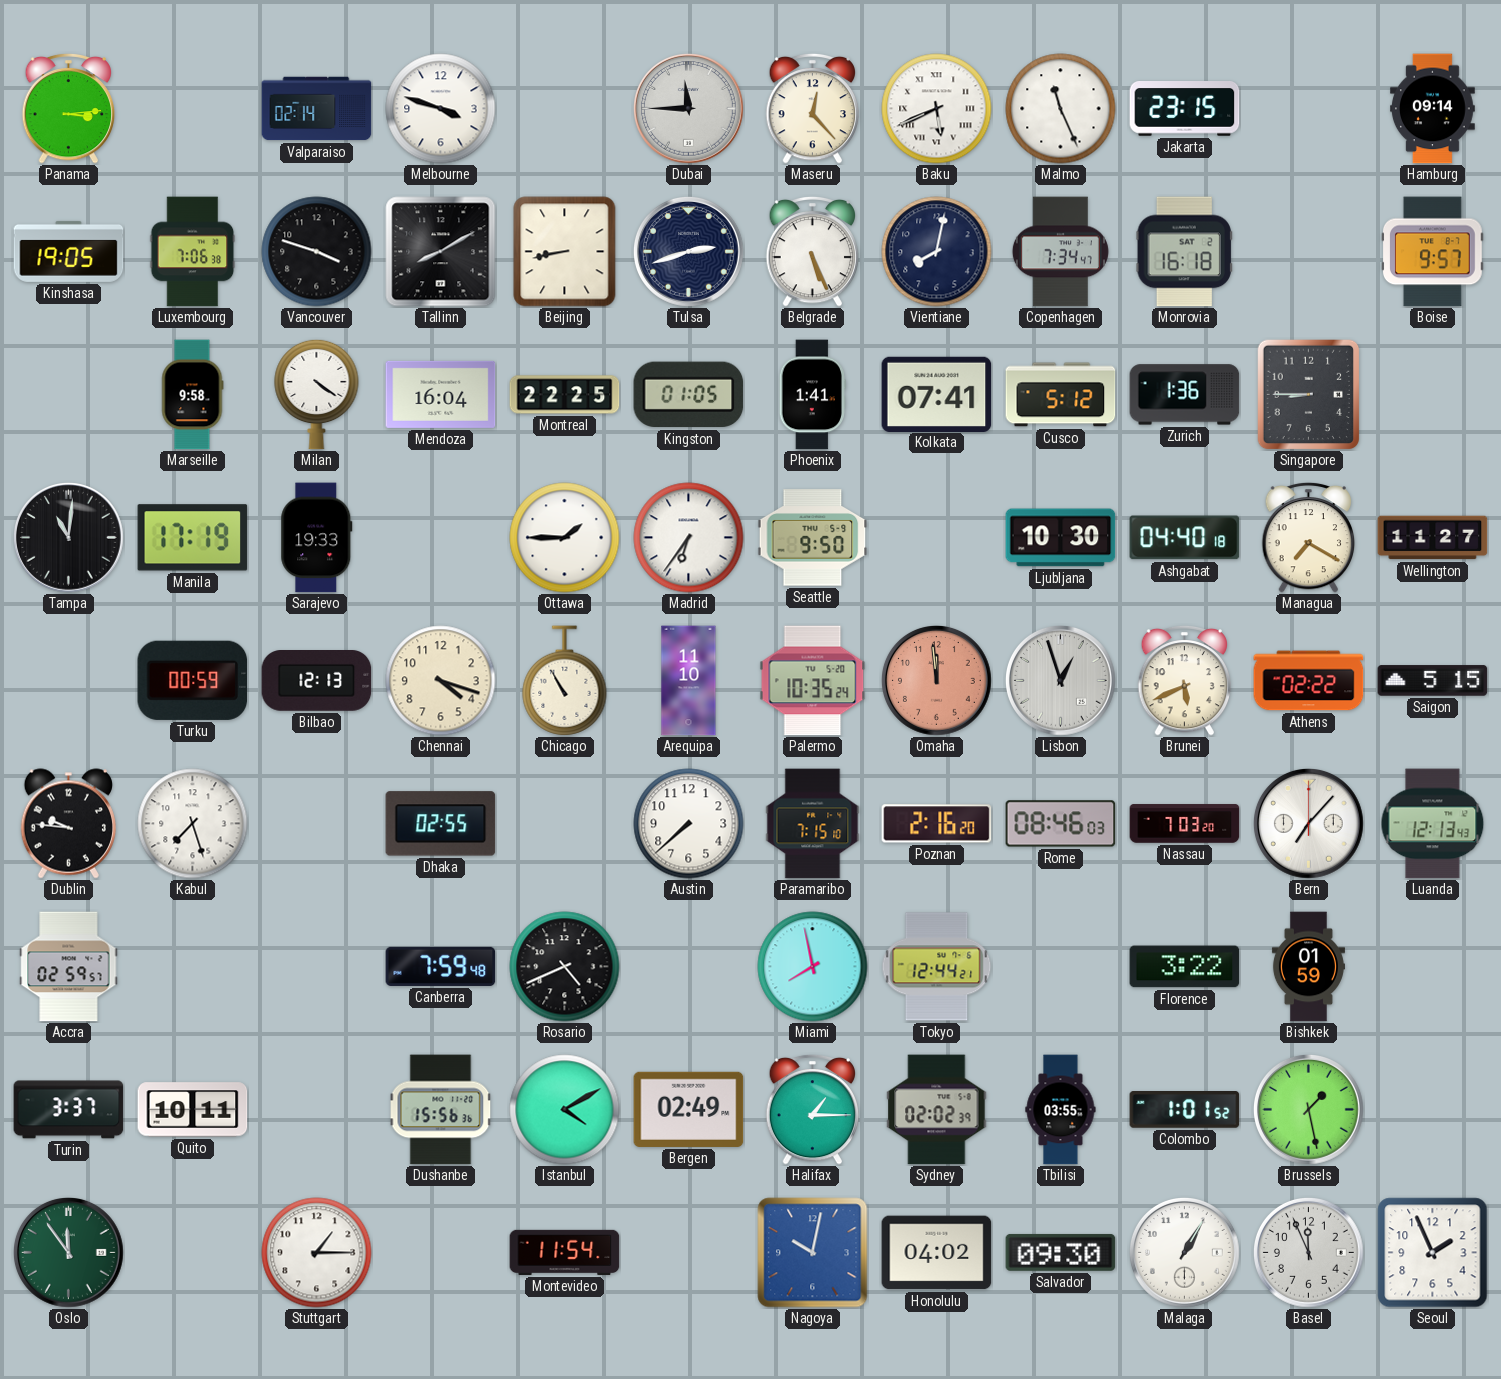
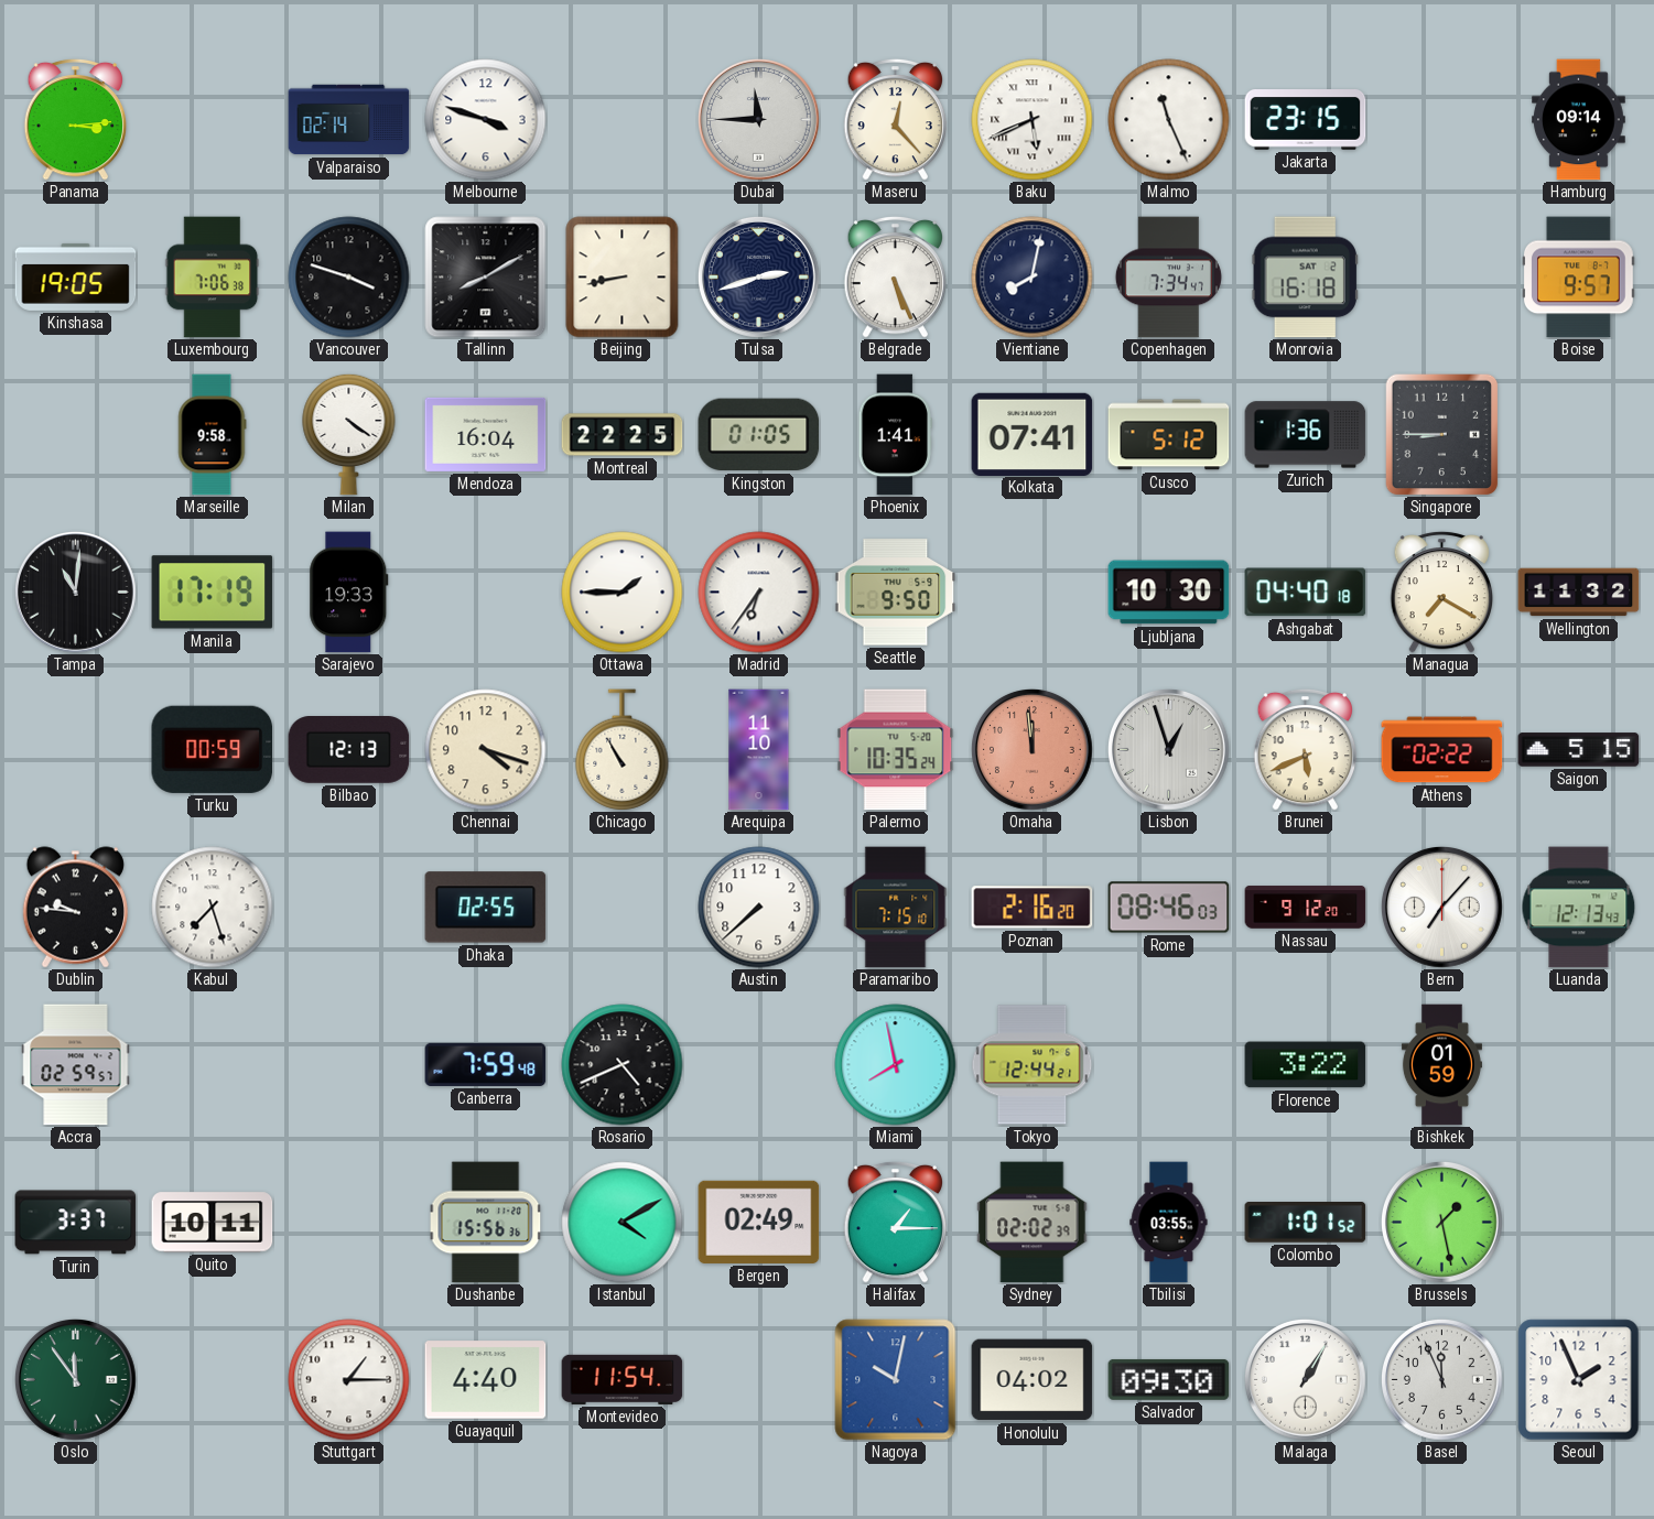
Wellington: 11:27 -> 11:32 (1579, 593)
Nassau: 7:03 -> 9:12 (1306, 908)
Guayaquil: none -> 4:40 (486, 1380)
